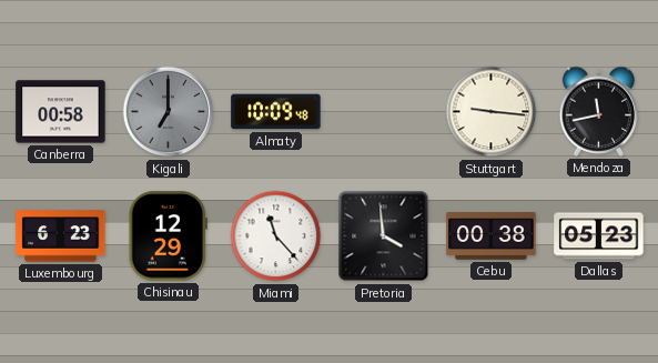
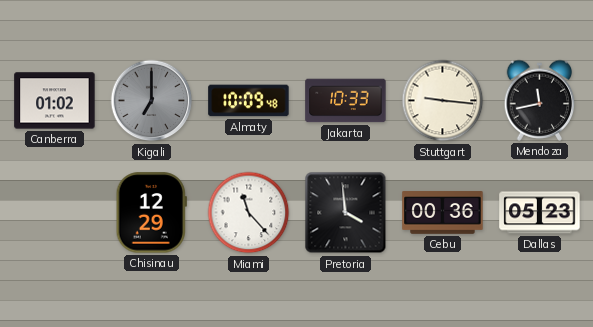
Canberra: 00:58 -> 01:02 (55, 101)
Jakarta: none -> 10:33 (346, 101)
Luxembourg: 6:23 -> none (61, 236)
Cebu: 00:38 -> 00:36 (443, 213)
